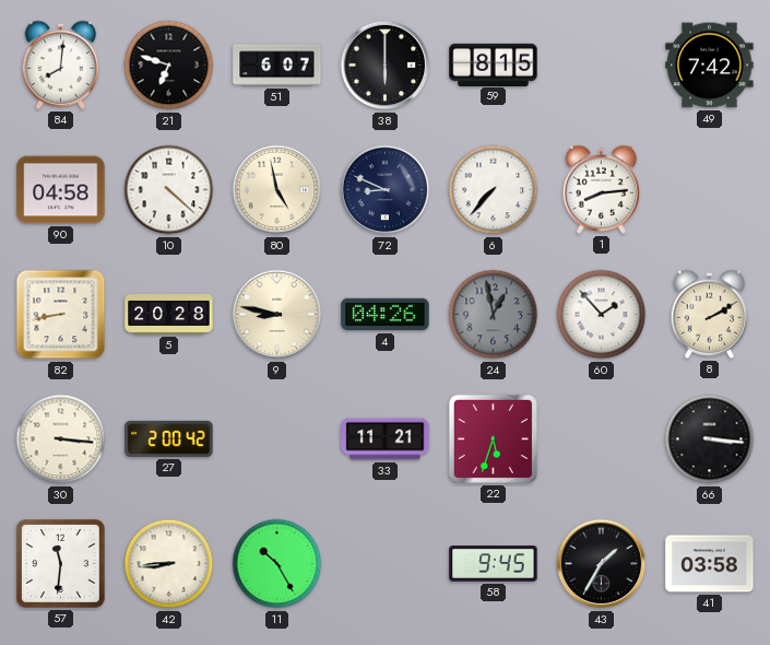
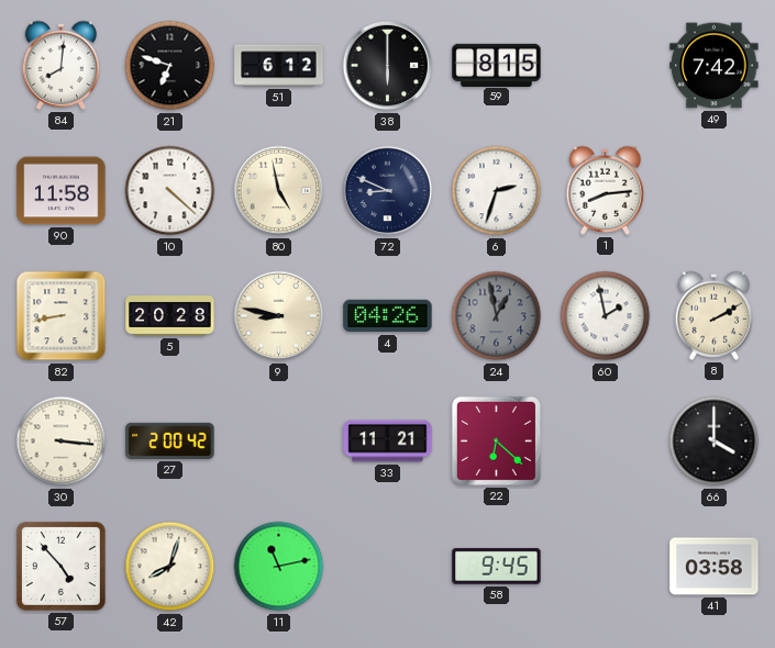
51: 6:07 -> 6:12 (279, 66)
90: 04:58 -> 11:58 (62, 191)
6: 7:37 -> 2:33 (497, 191)
60: 1:53 -> 1:58 (606, 316)
22: 5:33 -> 6:22 (496, 440)
66: 3:16 -> 4:00 (715, 442)
57: 11:31 -> 4:53 (60, 566)
42: 8:44 -> 8:03 (170, 567)
11: 10:25 -> 11:13 (279, 567)
43: 1:35 -> none (602, 564)
